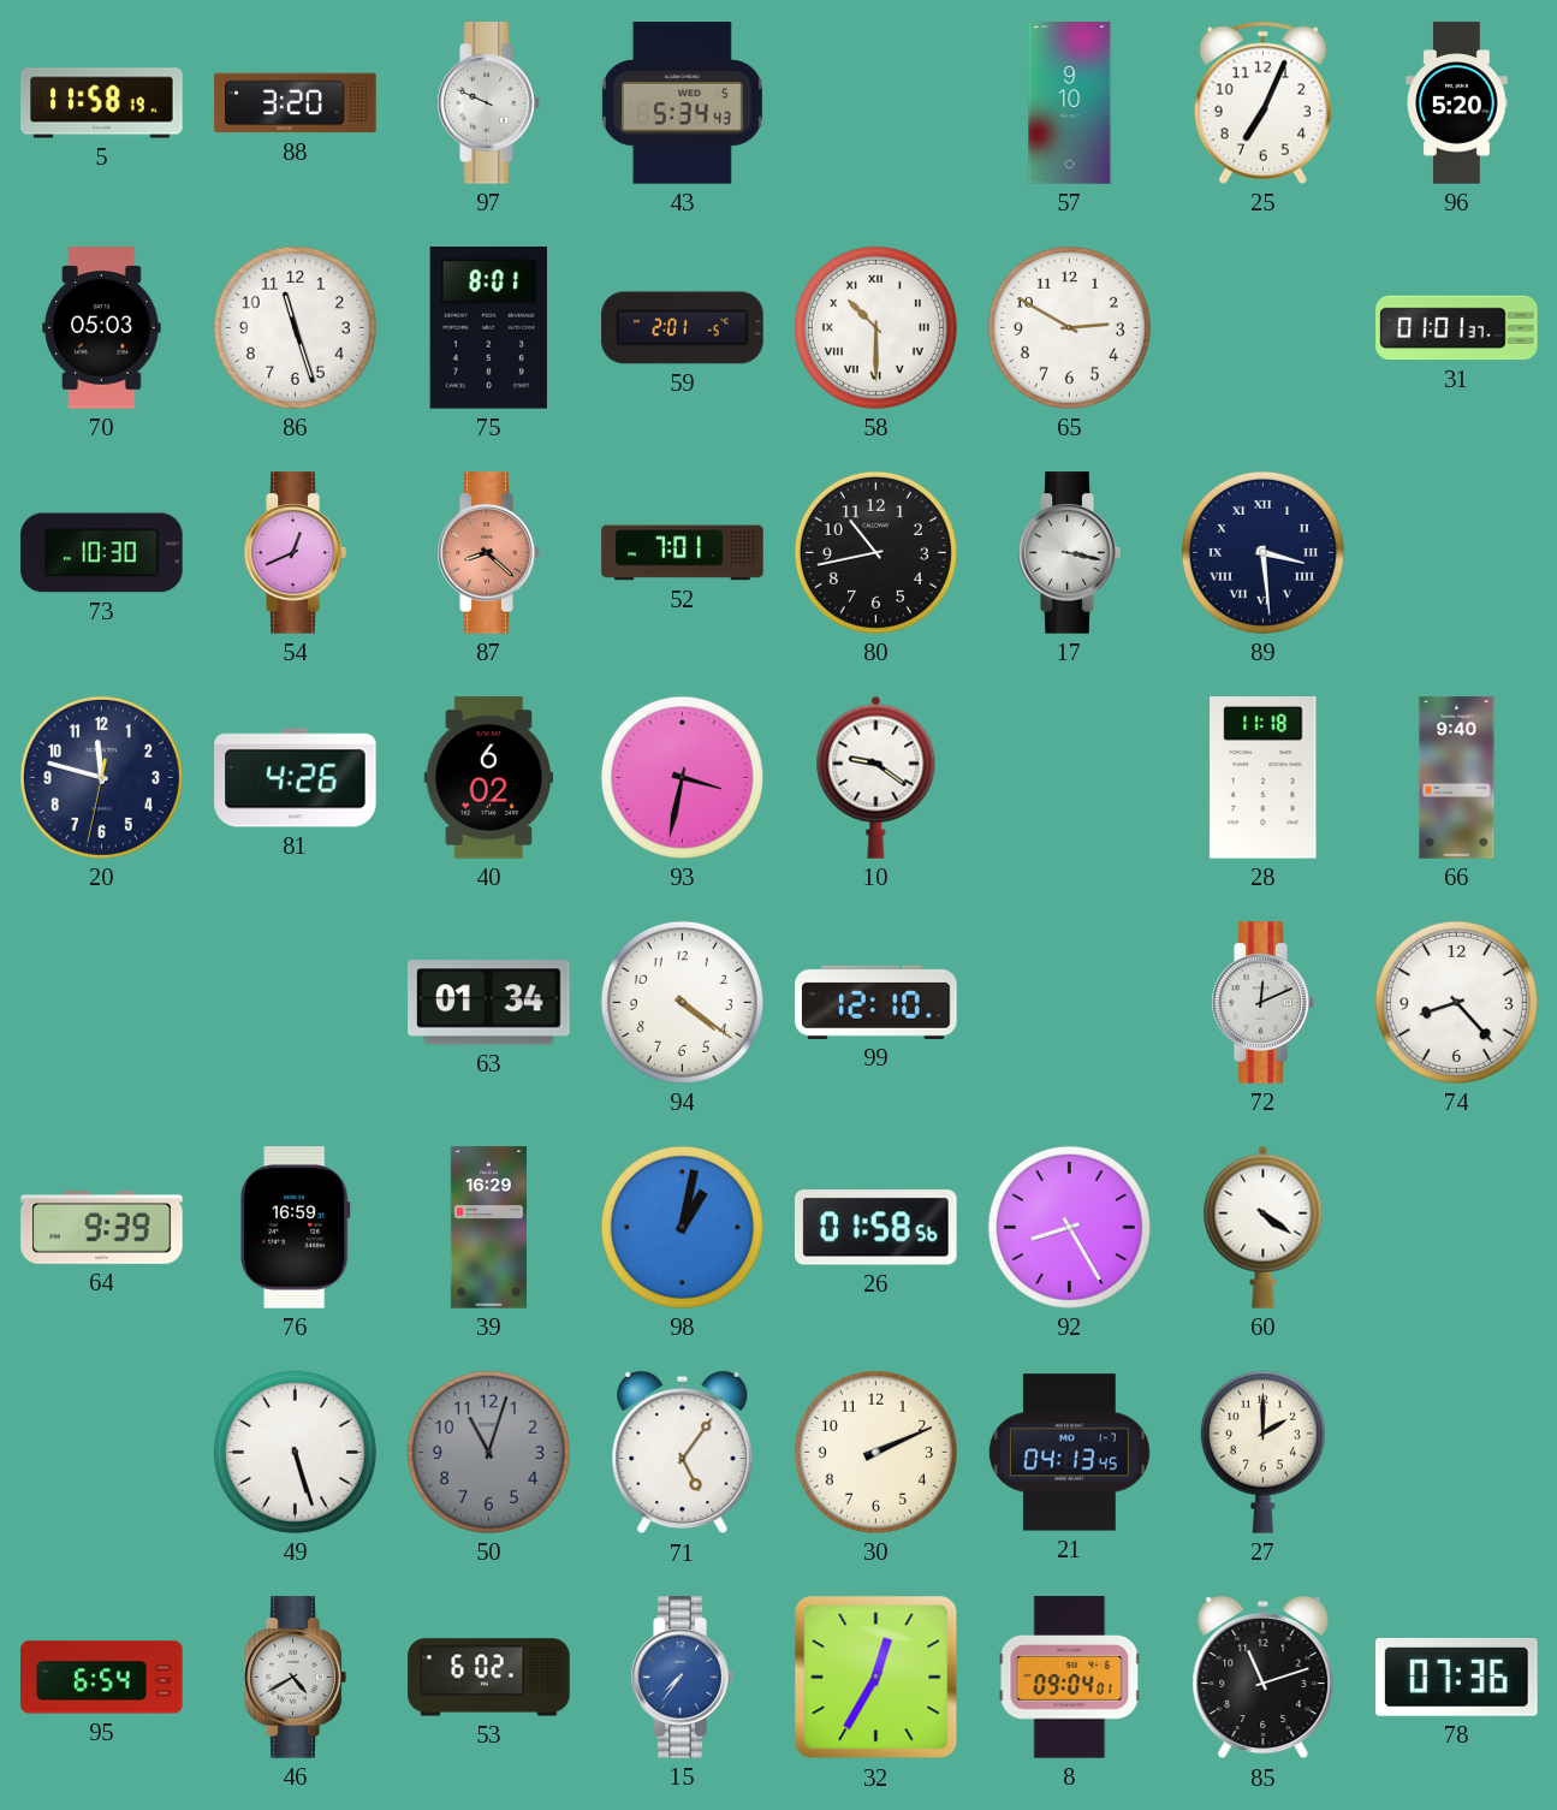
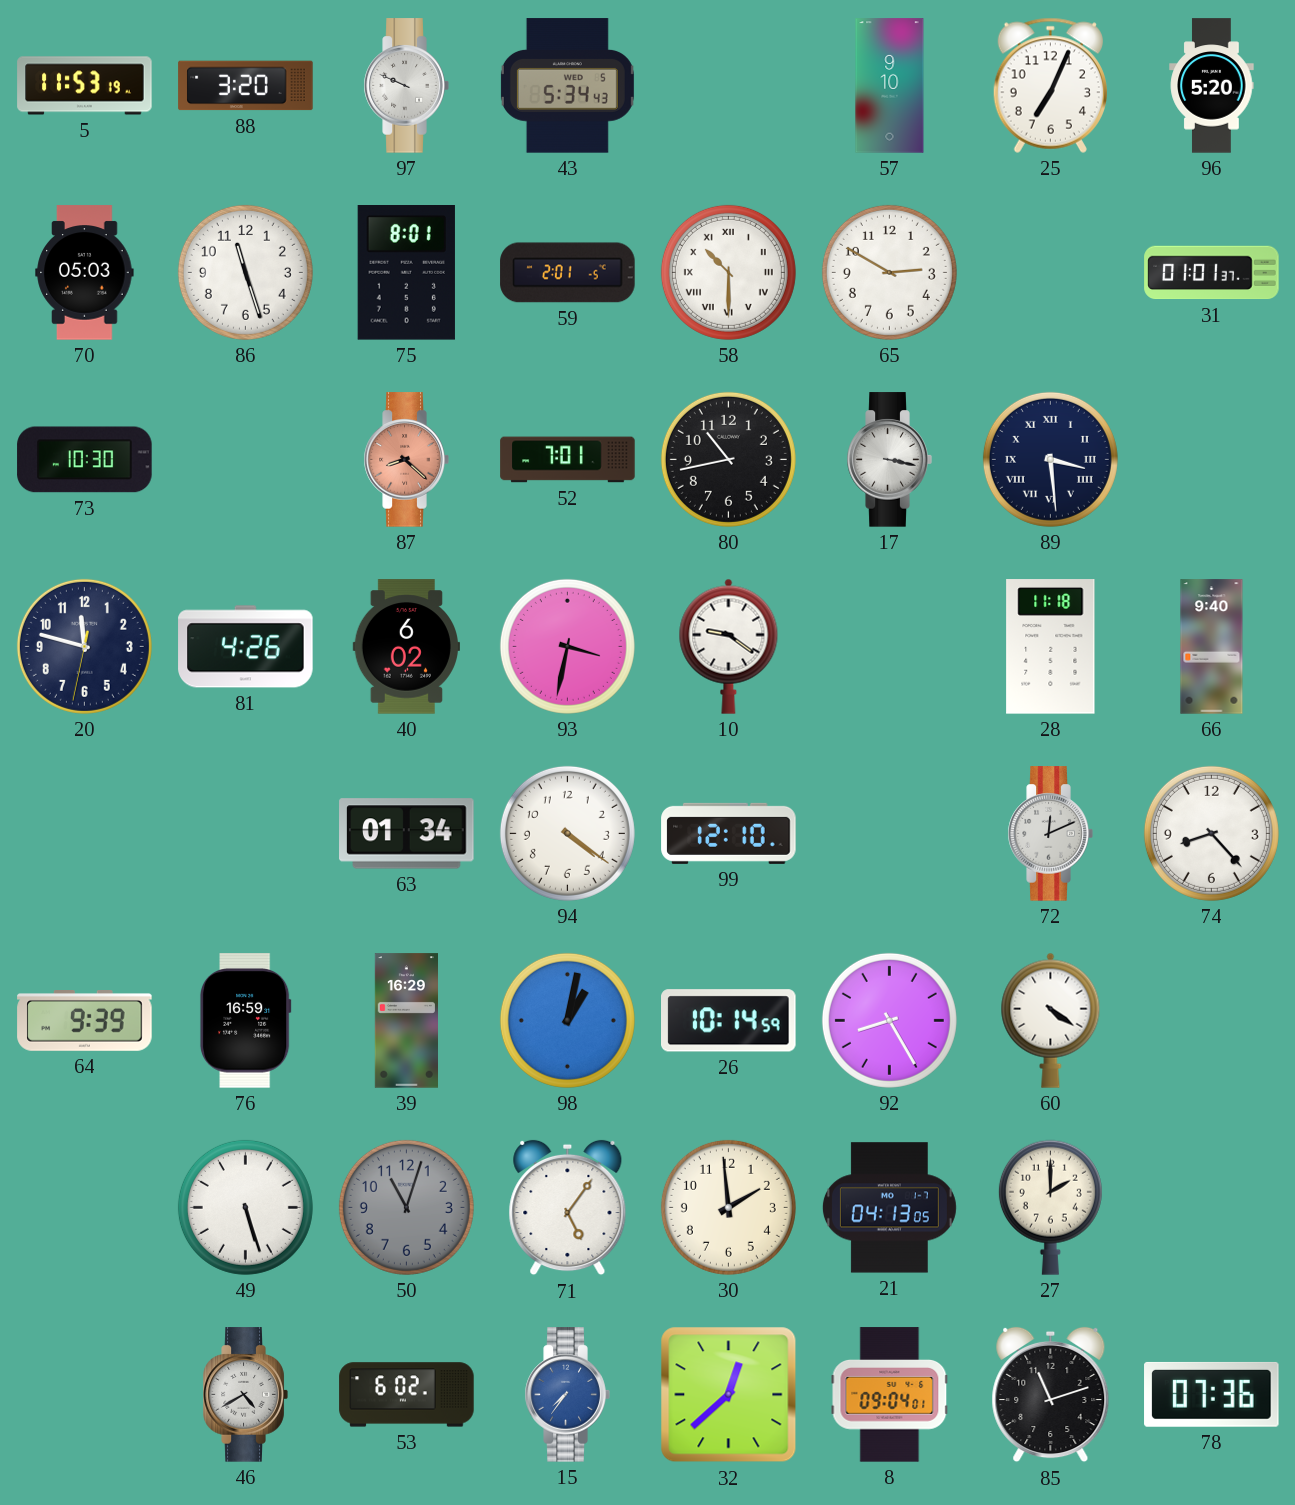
5: 11:58 -> 11:53 (85, 86)
54: 12:41 -> none (295, 553)
26: 01:58 -> 10:14 (729, 1021)
30: 2:11 -> 1:59 (728, 1207)
21: 04:13:45 -> 04:13:05 (889, 1208)
95: 6:54 -> none (102, 1678)
32: 12:35 -> 12:38 (729, 1395)
